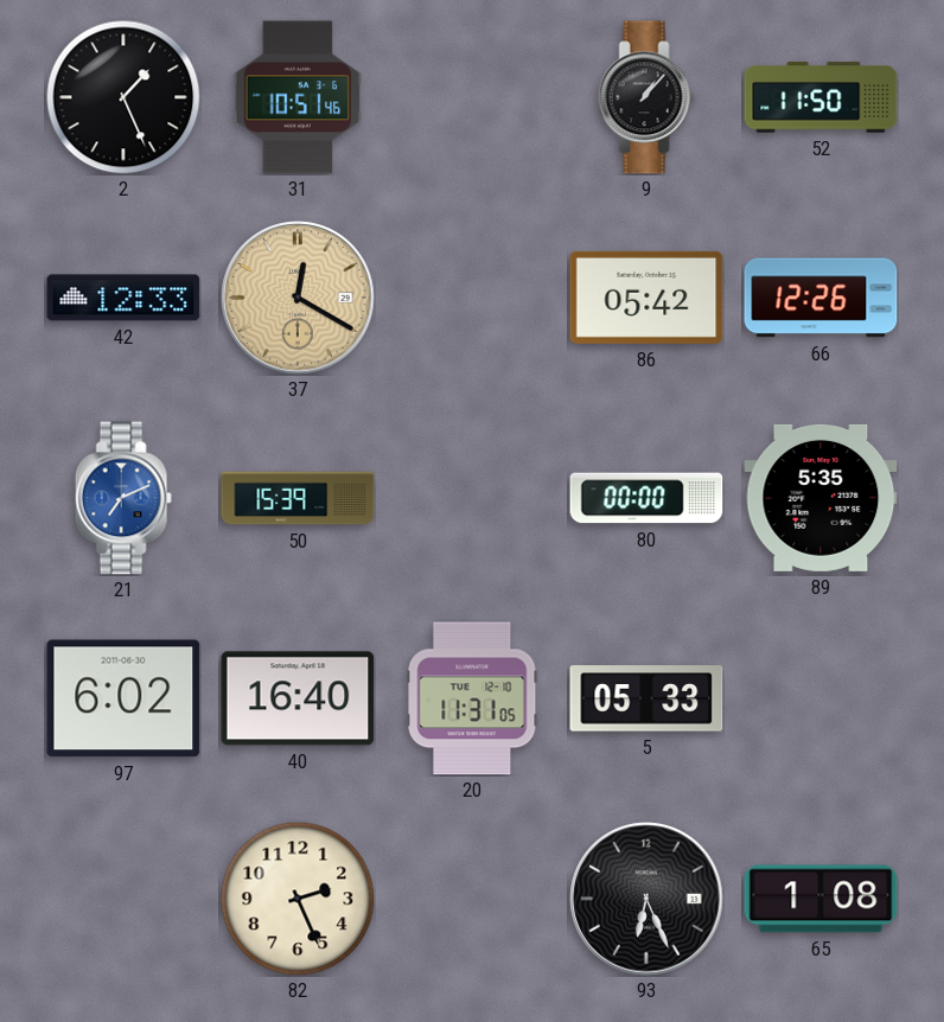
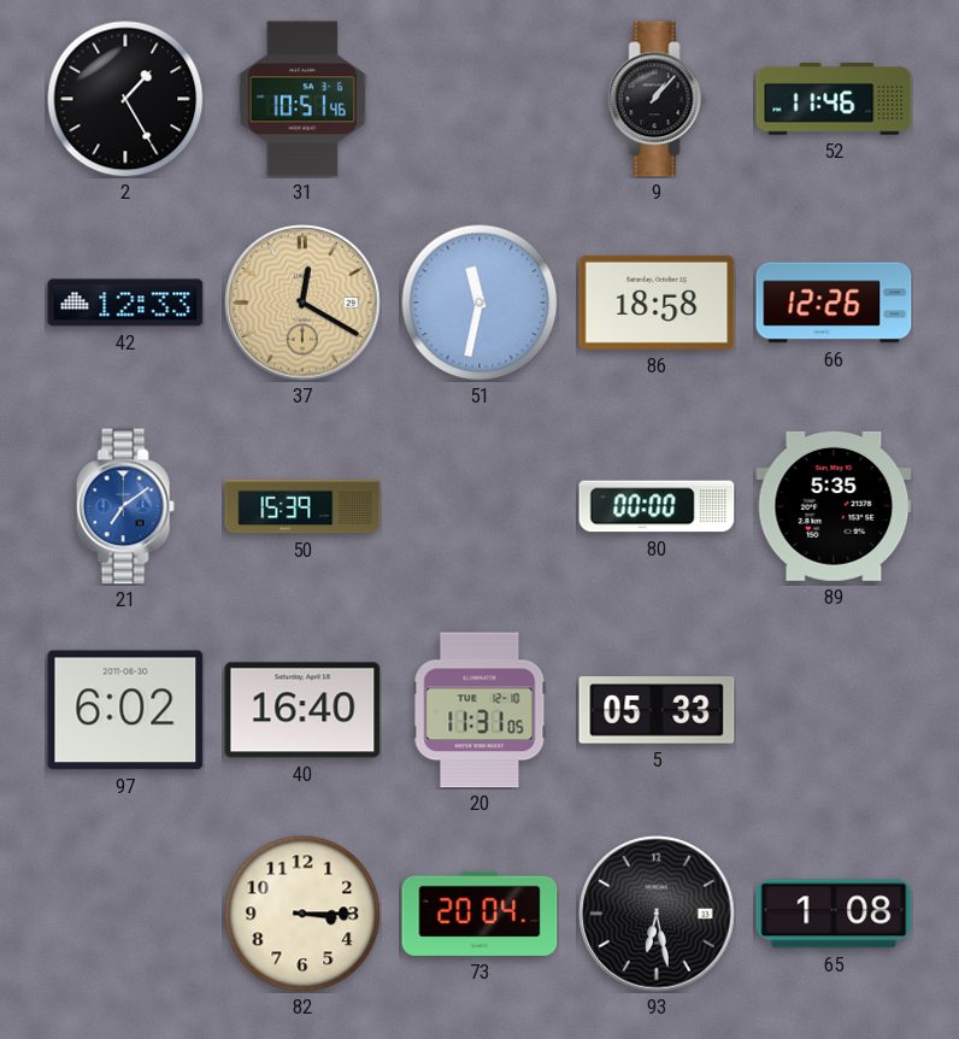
2: 1:26 -> 1:25 (125, 99)
52: 11:50 -> 11:46 (834, 99)
51: none -> 11:32 (479, 303)
86: 05:42 -> 18:58 (657, 303)
21: 7:11 -> 7:09 (125, 506)
82: 2:26 -> 3:15 (302, 914)
73: none -> 20:04 (479, 914)
93: 6:26 -> 6:28 (657, 914)
